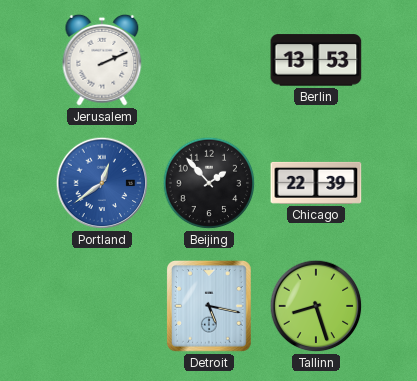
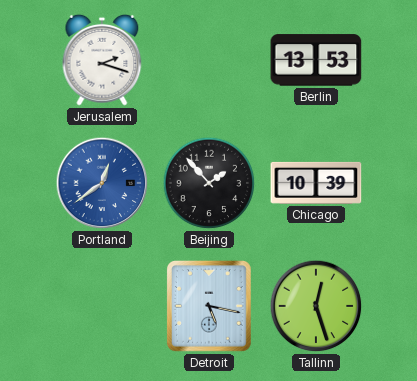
Jerusalem: 2:11 -> 2:18 (102, 60)
Chicago: 22:39 -> 10:39 (316, 183)
Tallinn: 8:27 -> 12:27 (316, 306)
